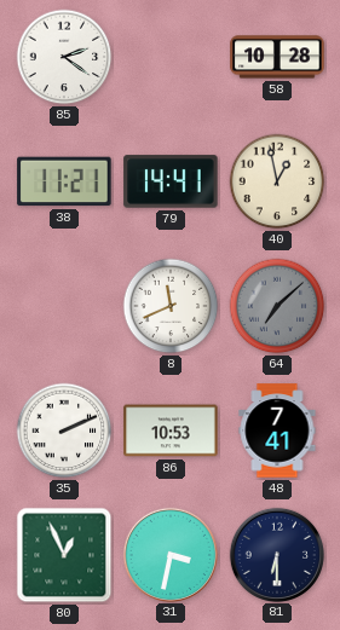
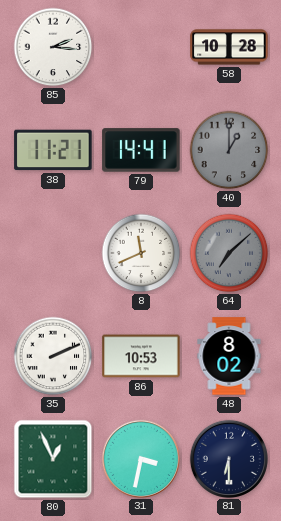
85: 2:21 -> 2:16 (53, 47)
40: 12:58 -> 1:00 (229, 150)
40 dial: cream -> grey (229, 150)
48: 7:41 -> 8:02 (229, 356)
